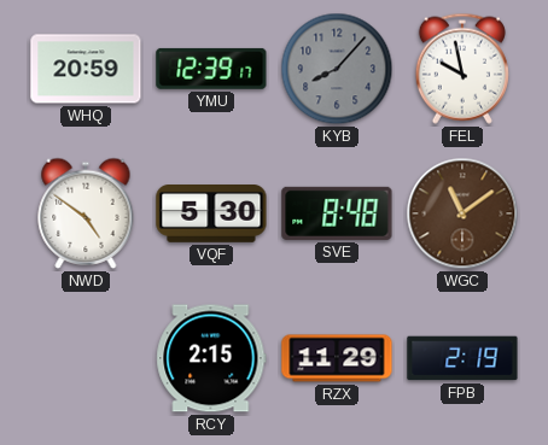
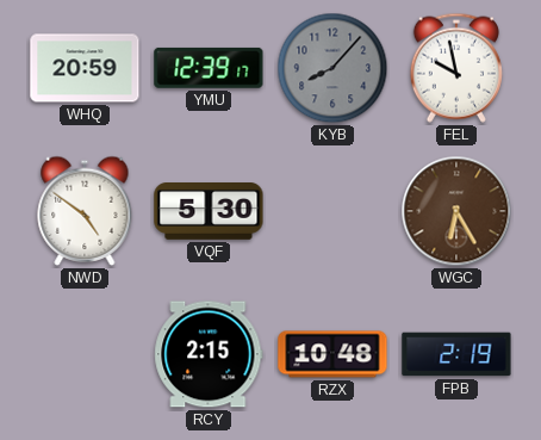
SVE: 8:48 -> none (337, 213)
WGC: 11:09 -> 6:25 (456, 211)
RZX: 11:29 -> 10:48 (332, 354)
